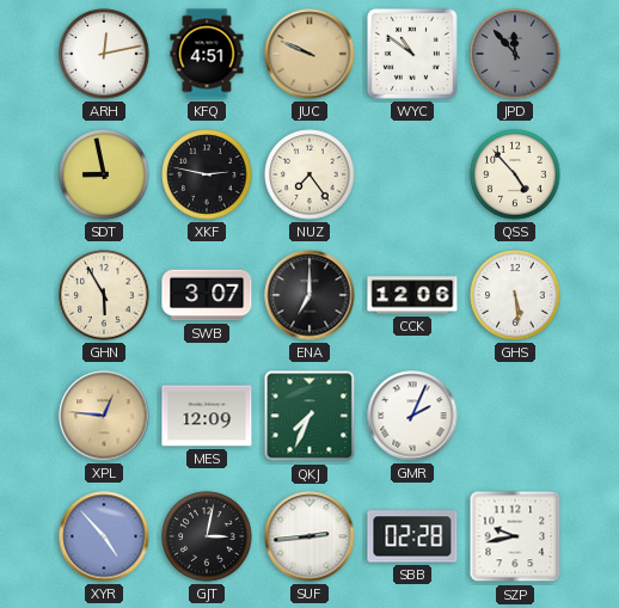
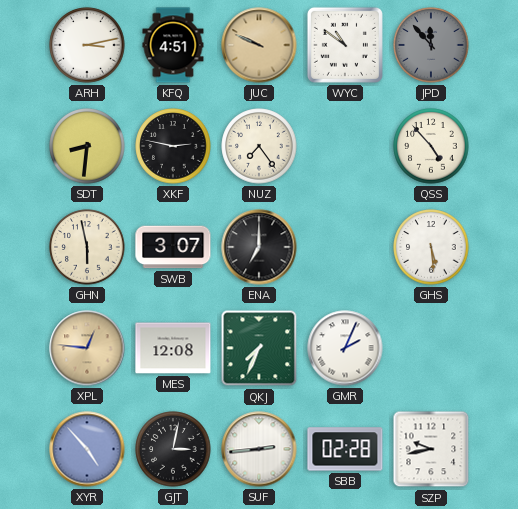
ARH: 12:13 -> 3:13 (87, 45)
SDT: 8:58 -> 8:31 (87, 146)
GHN: 5:55 -> 5:58 (87, 247)
CCK: 12:06 -> none (412, 295)
MES: 12:09 -> 12:08 (173, 348)
